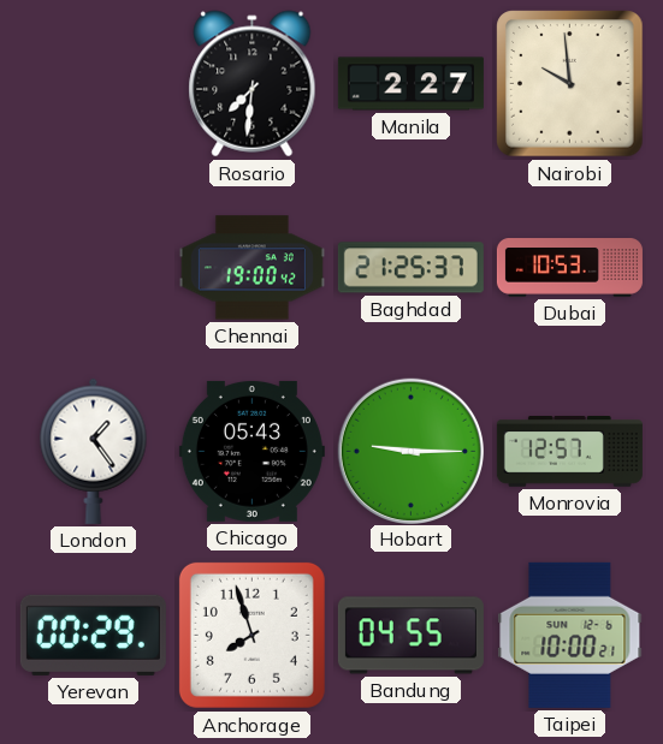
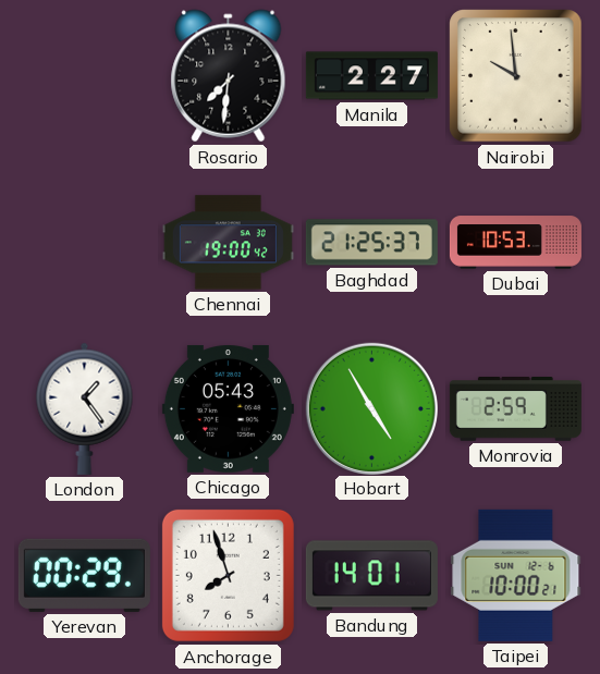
Hobart: 9:15 -> 4:55 (371, 408)
Monrovia: 12:57 -> 2:59 (515, 409)
Bandung: 04:55 -> 14:01 (371, 576)
